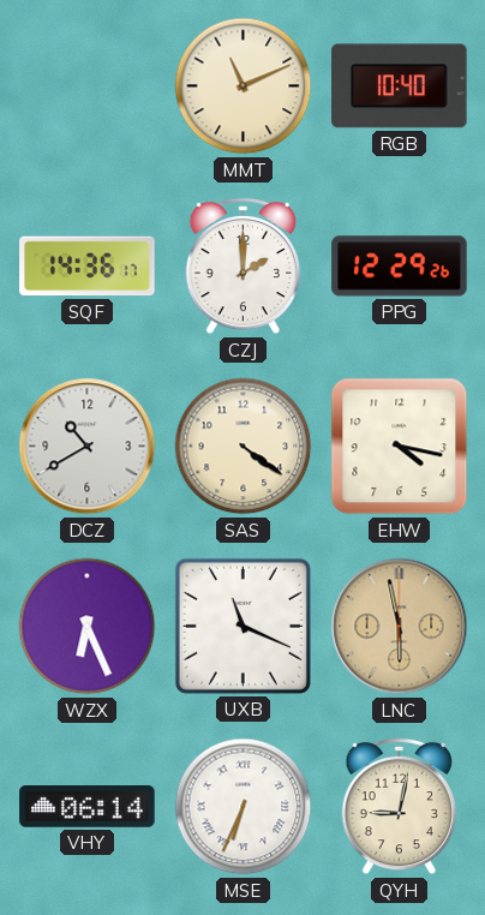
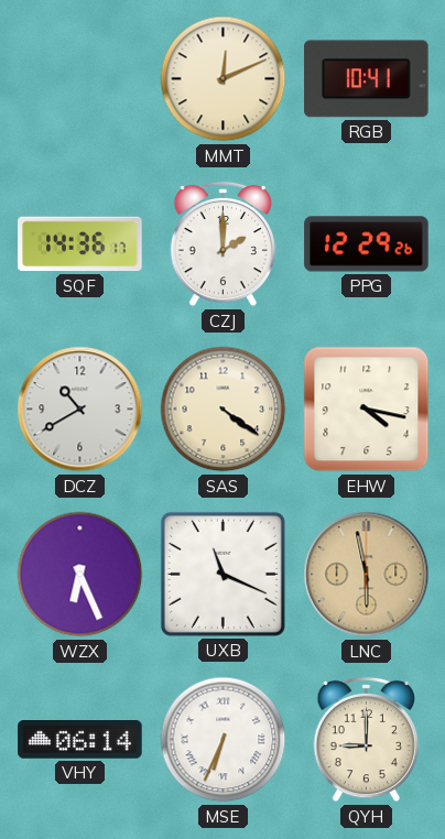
MMT: 11:11 -> 12:11 (224, 79)
RGB: 10:40 -> 10:41 (367, 79)
QYH: 9:02 -> 9:00 (366, 740)
